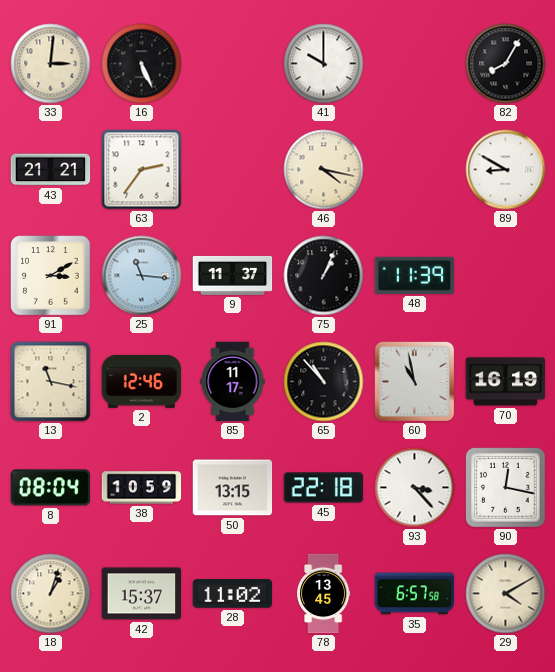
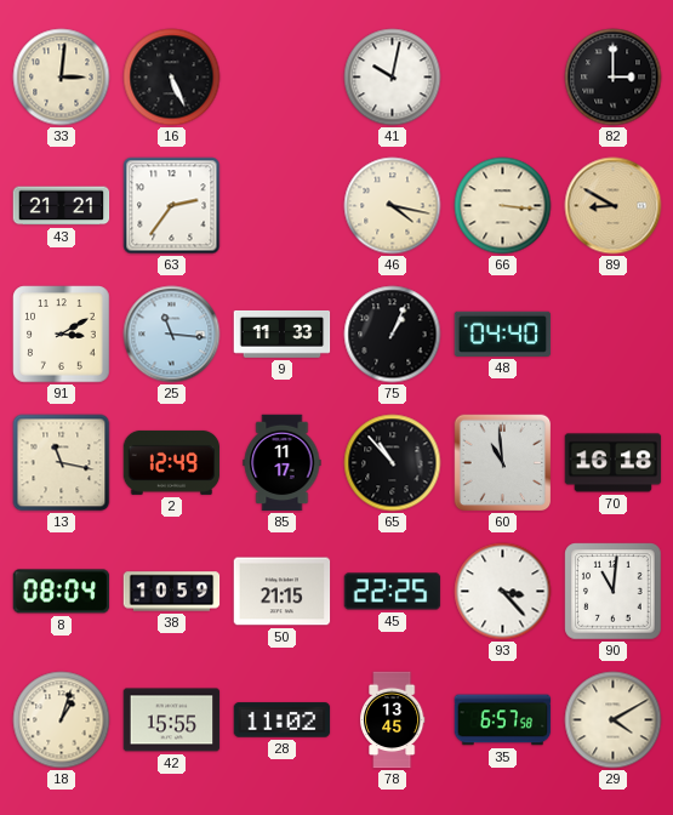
41: 10:00 -> 10:02 (393, 78)
82: 8:05 -> 3:00 (614, 78)
66: none -> 3:16 (503, 206)
89 dial: white -> champagne (614, 206)
9: 11:37 -> 11:33 (283, 334)
48: 11:39 -> 04:40 (503, 334)
2: 12:46 -> 12:49 (172, 462)
60: 10:58 -> 10:59 (503, 463)
70: 16:19 -> 16:18 (614, 463)
50: 13:15 -> 21:15 (283, 592)
45: 22:18 -> 22:25 (393, 592)
90: 12:17 -> 11:01 (614, 592)
42: 15:37 -> 15:55 (172, 720)
